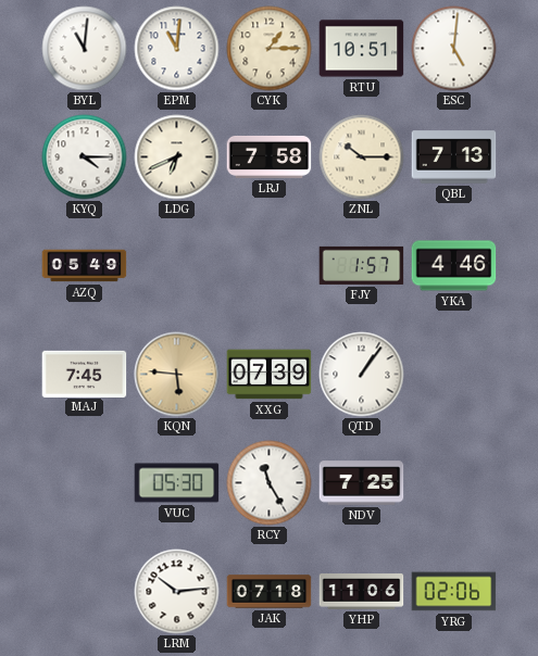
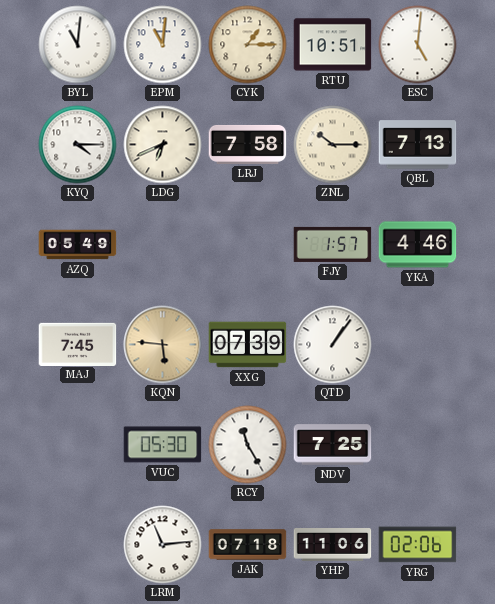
LRM: 10:14 -> 11:14 (163, 545)
